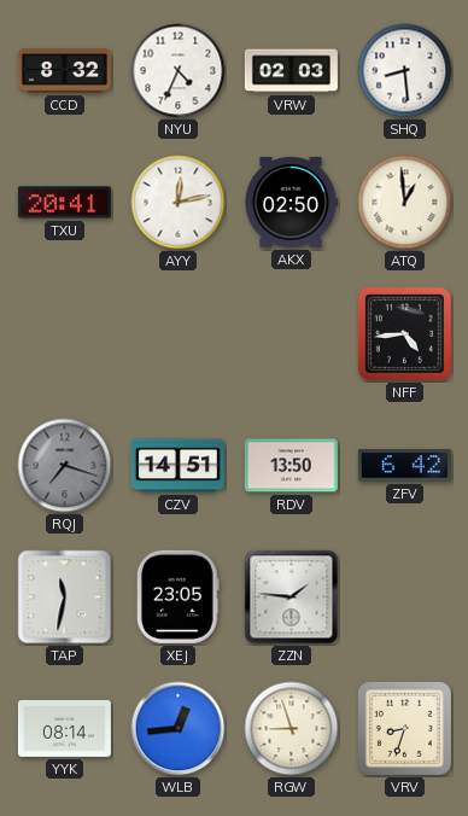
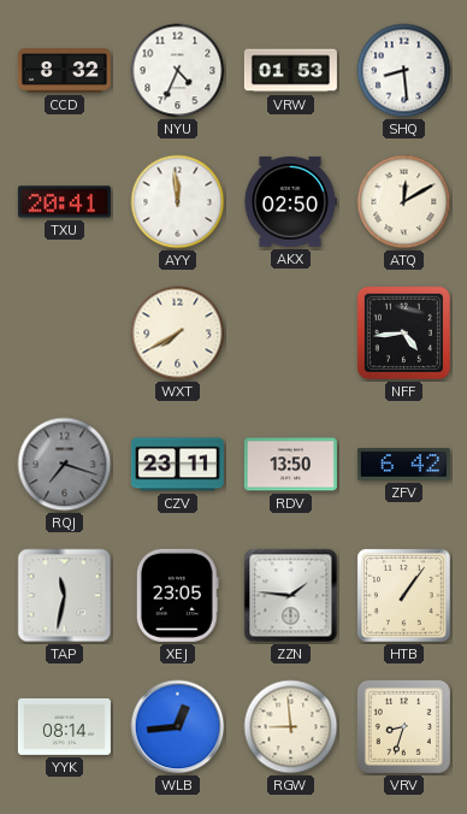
VRW: 02:03 -> 01:53 (290, 71)
AYY: 12:13 -> 11:59 (178, 202)
ATQ: 12:59 -> 12:10 (404, 202)
WXT: none -> 7:40 (178, 334)
CZV: 14:51 -> 23:11 (177, 465)
HTB: none -> 1:06 (404, 596)
RGW: 8:57 -> 8:59 (291, 727)
